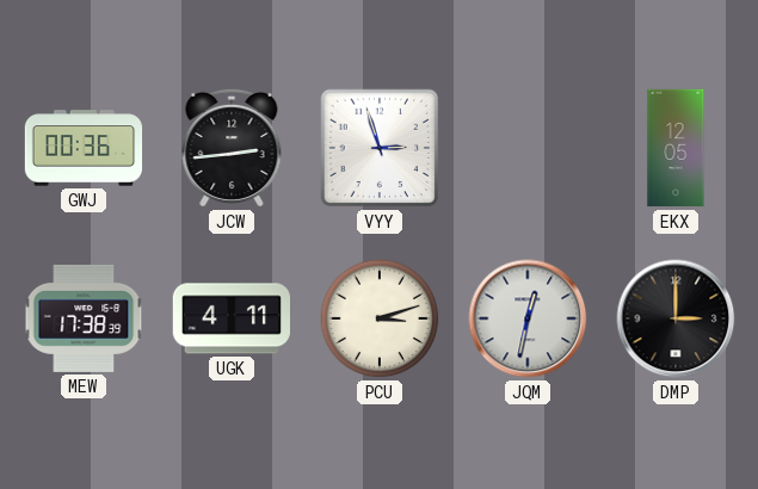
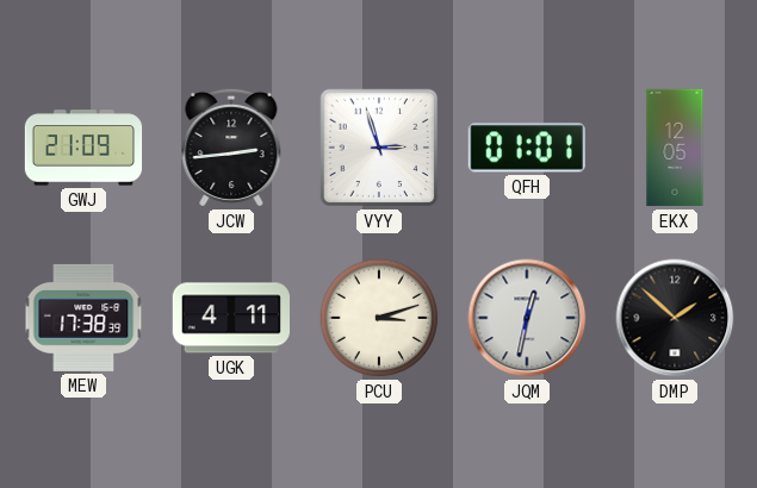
GWJ: 00:36 -> 21:09 (83, 148)
QFH: none -> 01:01 (527, 148)
DMP: 3:00 -> 1:52 (675, 318)
